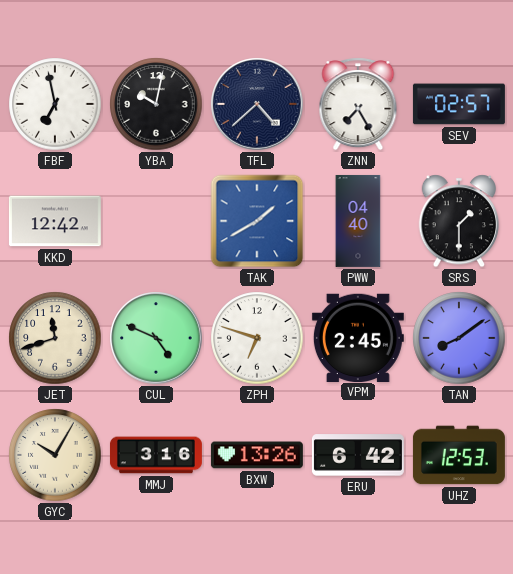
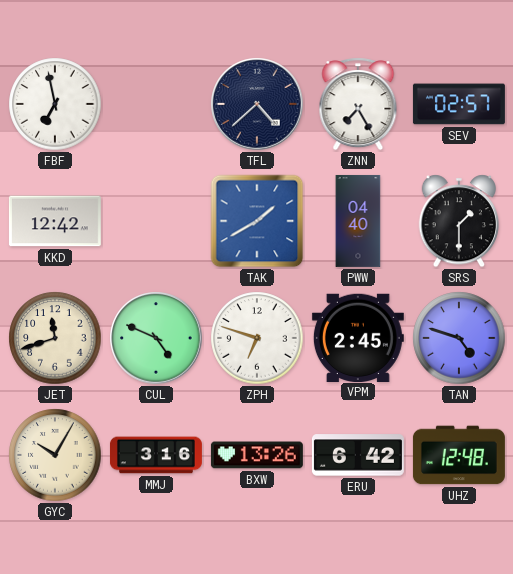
YBA: 10:02 -> none (156, 104)
TAN: 8:09 -> 4:48 (459, 338)
UHZ: 12:53 -> 12:48 (459, 455)
